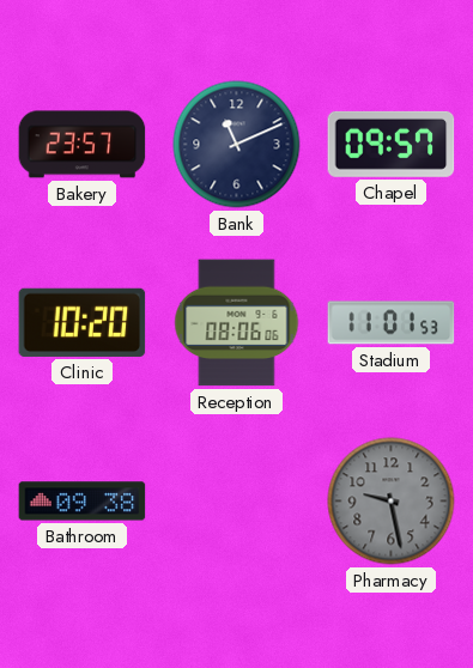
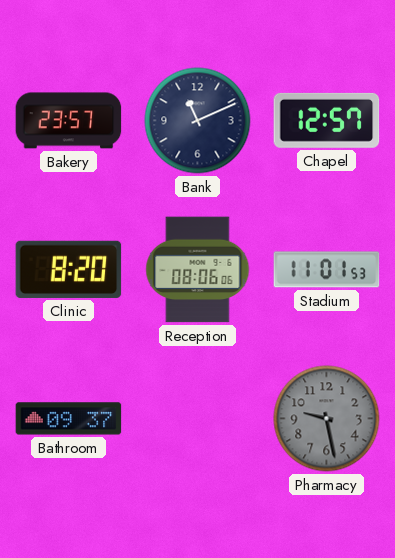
Chapel: 09:57 -> 12:57 (327, 120)
Clinic: 10:20 -> 8:20 (69, 269)
Bathroom: 09:38 -> 09:37 (69, 419)
